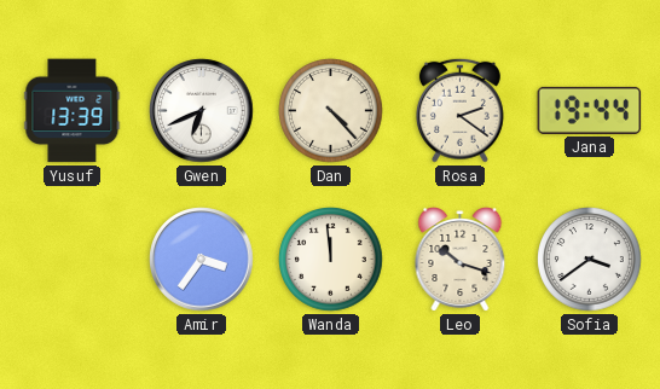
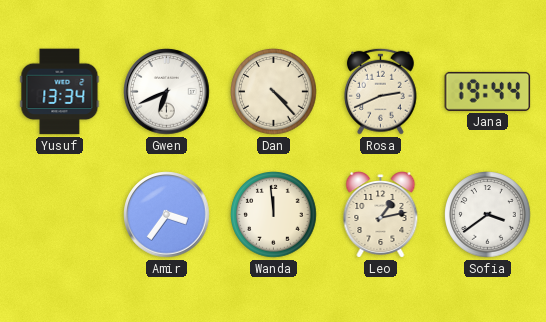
Yusuf: 13:39 -> 13:34 (60, 92)
Rosa: 2:21 -> 2:41 (380, 91)
Leo: 10:18 -> 1:13 (381, 215)
